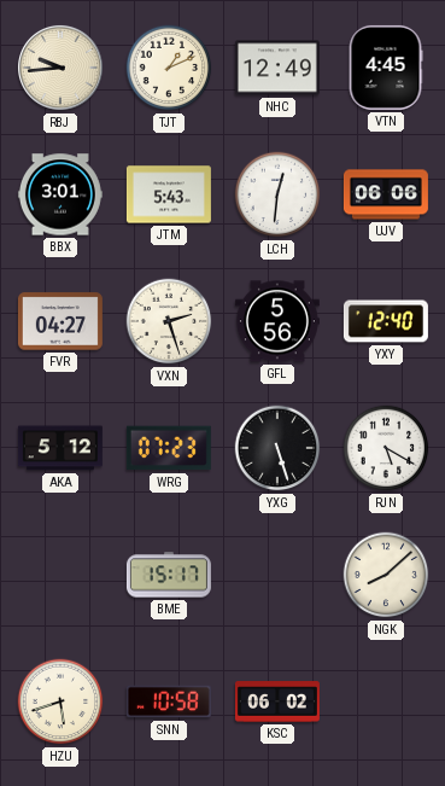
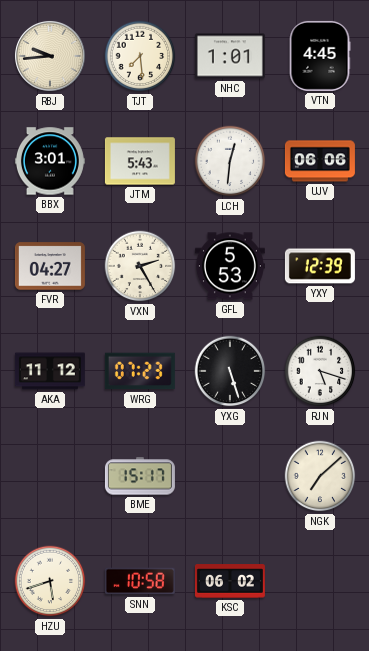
TJT: 1:11 -> 7:29 (140, 56)
NHC: 12:49 -> 1:01 (230, 56)
VXN: 2:27 -> 2:25 (140, 266)
GFL: 5:56 -> 5:53 (230, 266)
YXY: 12:40 -> 12:39 (320, 266)
AKA: 5:12 -> 11:12 (50, 371)
RJN: 5:20 -> 5:18 (320, 371)
NGK: 8:08 -> 7:08 (320, 476)
